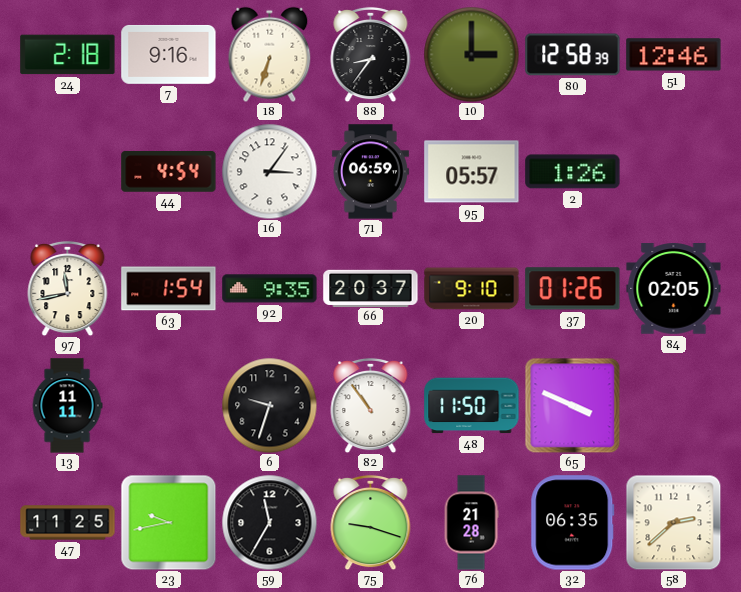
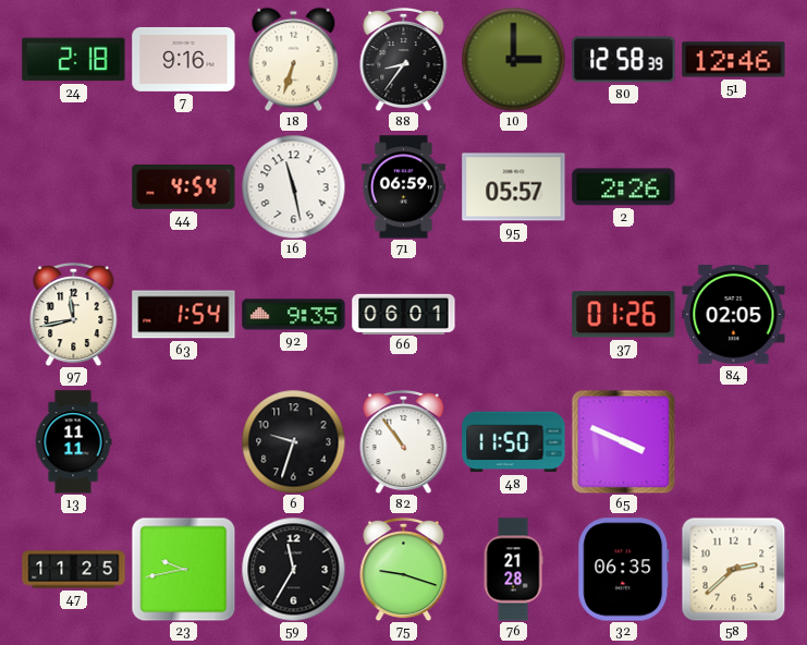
16: 3:06 -> 11:28 (293, 186)
2: 1:26 -> 2:26 (624, 187)
66: 20:37 -> 06:01 (404, 314)
20: 9:10 -> none (472, 289)
